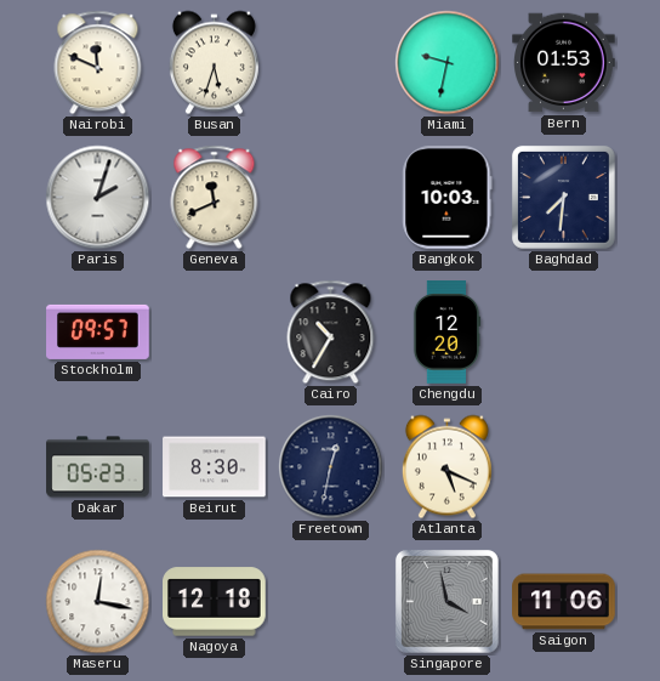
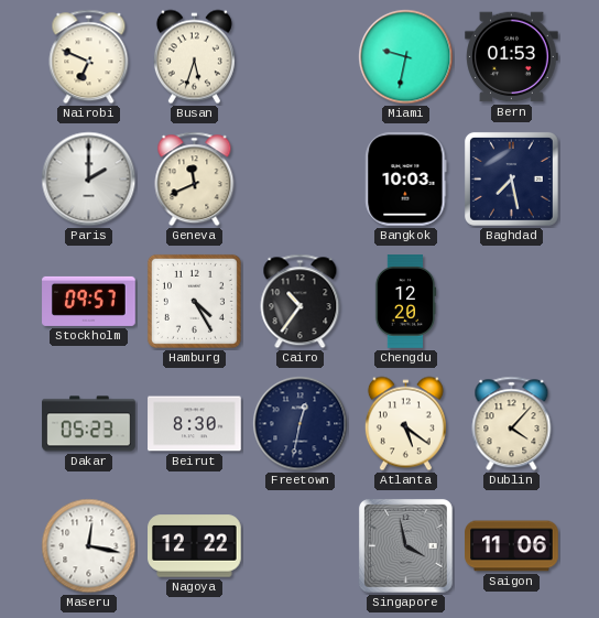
Nairobi: 11:49 -> 6:49 (89, 57)
Paris: 2:03 -> 2:00 (89, 180)
Baghdad: 7:31 -> 7:28 (511, 178)
Hamburg: none -> 4:25 (194, 301)
Cairo: 10:35 -> 10:36 (301, 302)
Atlanta: 5:19 -> 5:21 (405, 424)
Dublin: none -> 4:07 (512, 424)
Nagoya: 12:18 -> 12:22 (195, 546)
